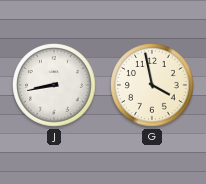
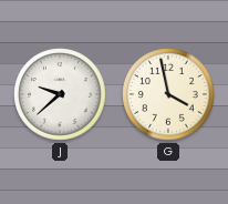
J: 8:43 -> 9:38 (60, 94)
